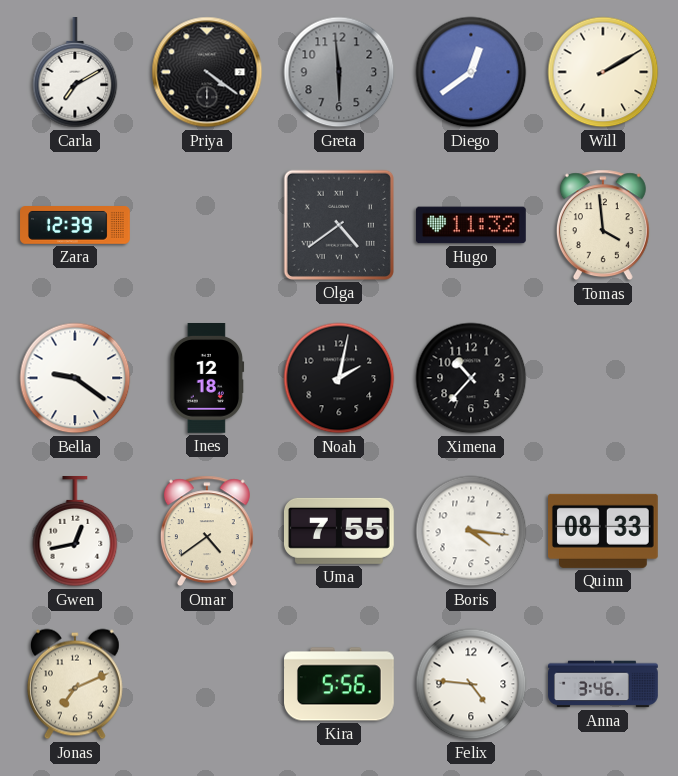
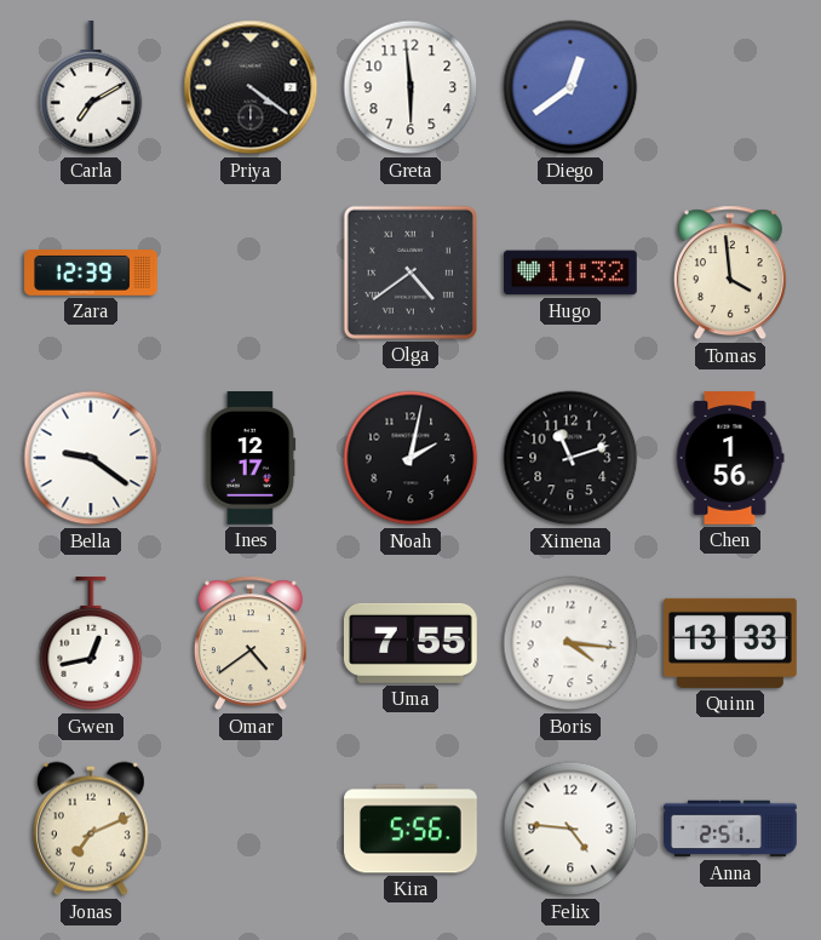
Greta dial: grey -> white (410, 87)
Will: 2:10 -> none (603, 72)
Ines: 12:18 -> 12:17 (251, 459)
Ximena: 10:37 -> 11:12 (570, 458)
Chen: none -> 1:56 (730, 459)
Quinn: 08:33 -> 13:33 (731, 643)
Anna: 3:46 -> 2:51 (730, 829)
